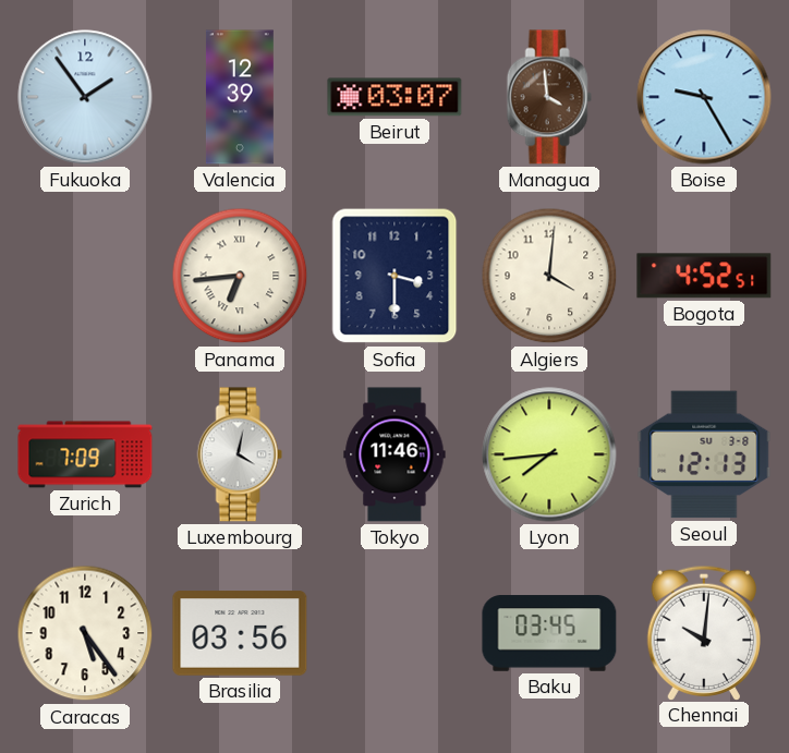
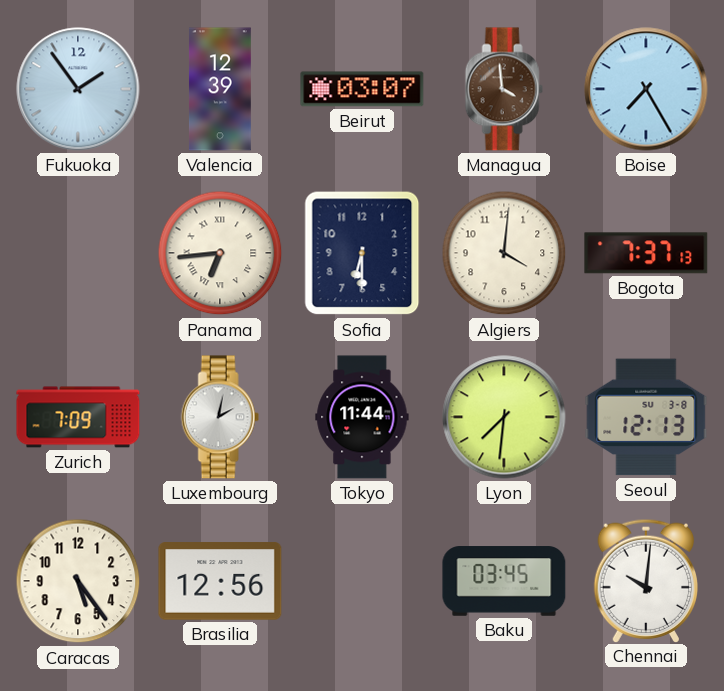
Boise: 9:25 -> 7:25 (646, 89)
Sofia: 3:30 -> 6:30 (362, 253)
Bogota: 4:52 -> 7:37 (646, 253)
Luxembourg: 4:02 -> 2:02 (220, 417)
Tokyo: 11:46 -> 11:44 (362, 417)
Lyon: 7:44 -> 7:31 (504, 417)
Brasilia: 03:56 -> 12:56 (220, 581)
